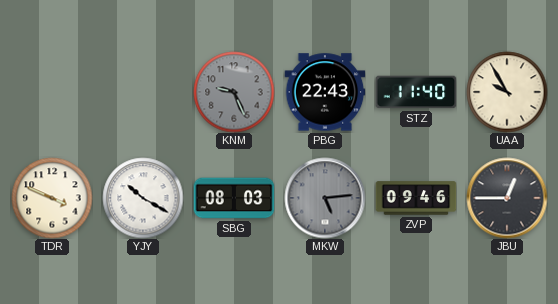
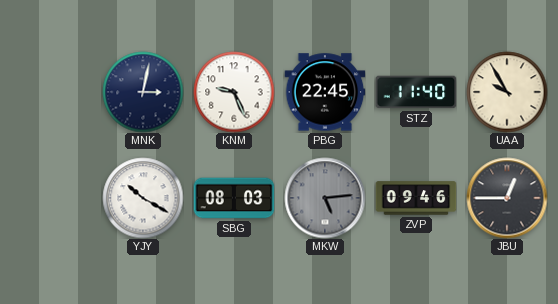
MNK: none -> 3:02 (143, 92)
KNM dial: grey -> white (234, 92)
PBG: 22:43 -> 22:45 (325, 92)
TDR: 3:49 -> none (52, 198)
